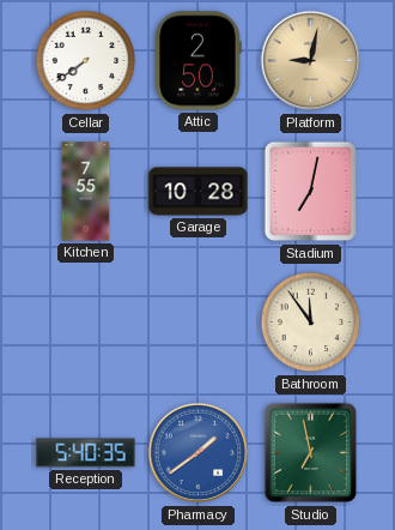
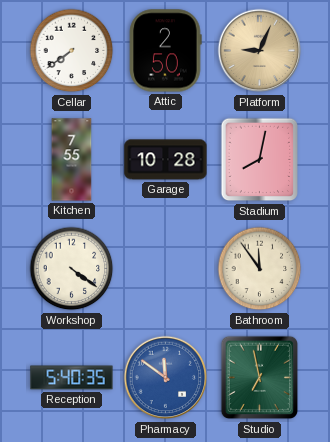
Platform: 9:02 -> 9:04 (260, 51)
Stadium: 7:02 -> 8:02 (260, 160)
Workshop: none -> 4:21 (72, 269)
Pharmacy: 1:39 -> 11:51 (166, 378)
